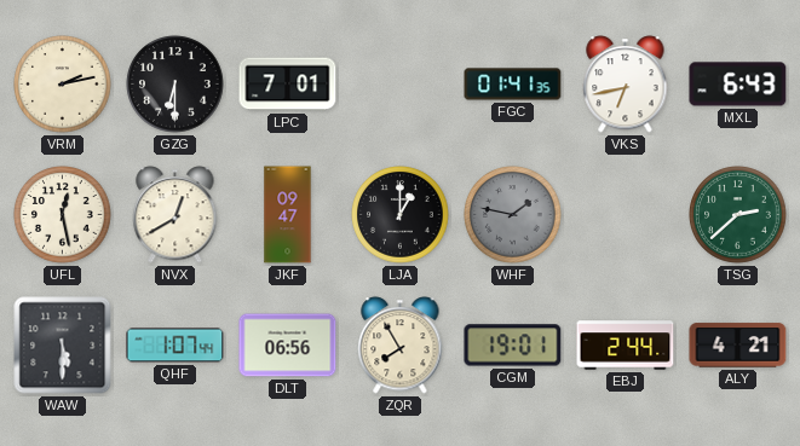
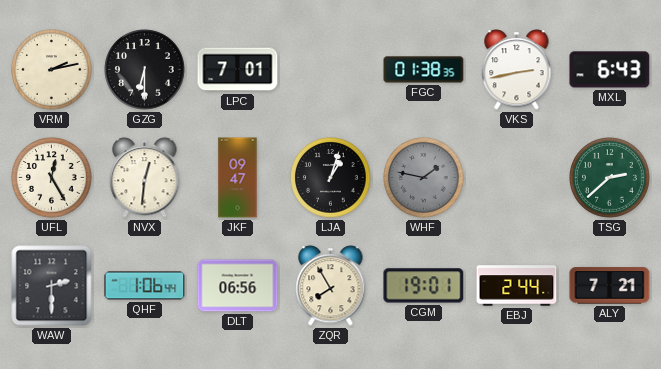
FGC: 01:41 -> 01:38 (424, 70)
VKS: 6:43 -> 2:43 (517, 70)
UFL: 12:28 -> 12:25 (52, 178)
NVX: 12:40 -> 12:31 (145, 178)
LJA: 1:00 -> 1:03 (331, 178)
WAW: 5:30 -> 2:30 (52, 286)
QHF: 1:07 -> 1:06 (145, 286)
ALY: 4:21 -> 7:21 (610, 286)
